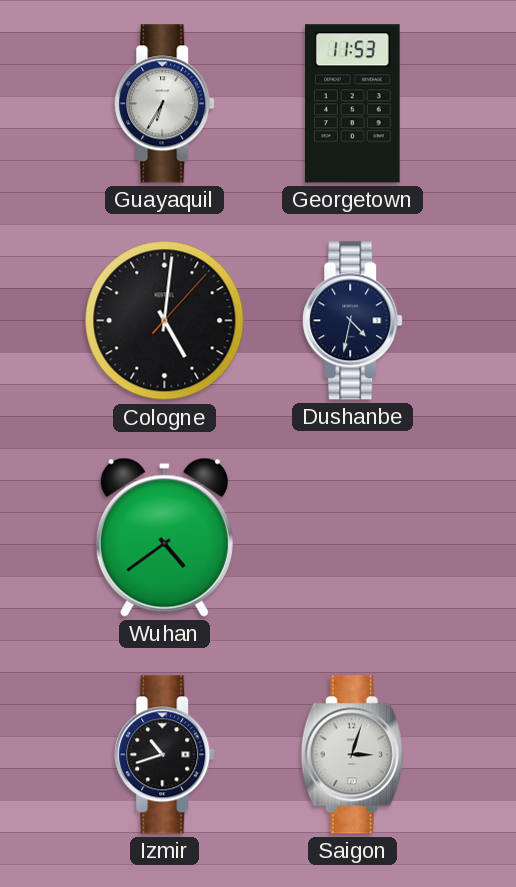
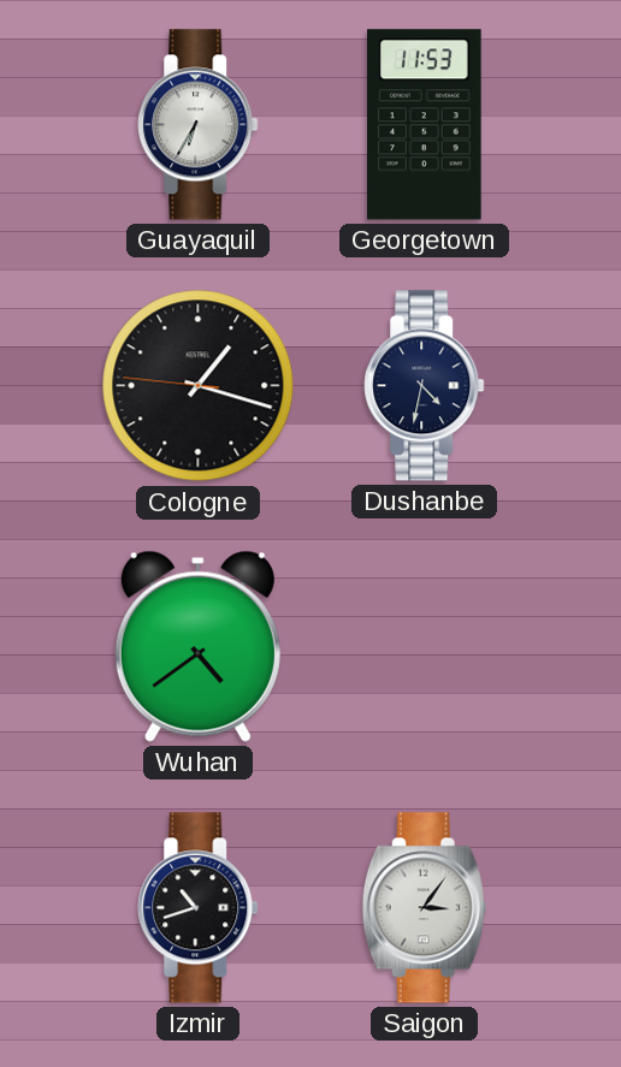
Cologne: 5:01 -> 1:17 (199, 386)
Saigon: 3:03 -> 3:06 (424, 908)
